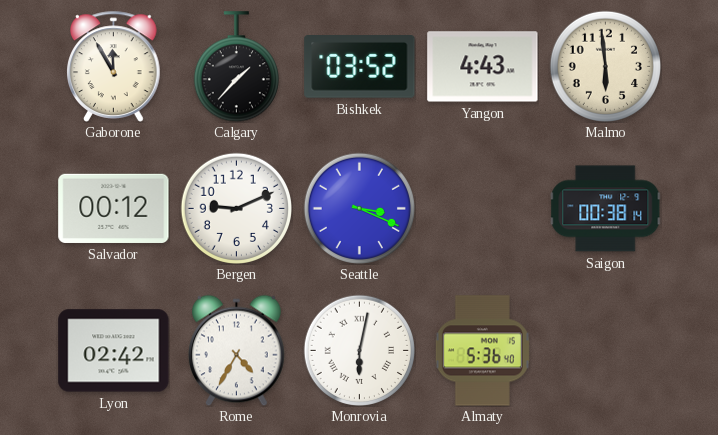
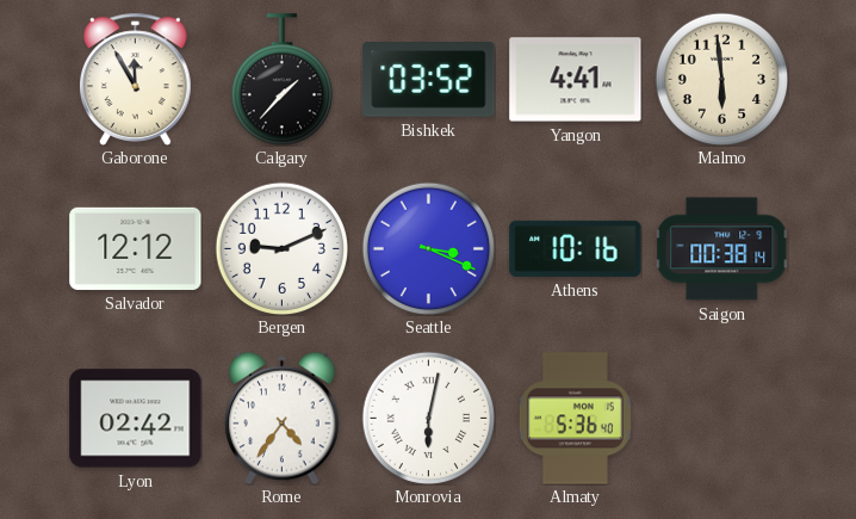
Yangon: 4:43 -> 4:41 (576, 80)
Salvador: 00:12 -> 12:12 (136, 248)
Athens: none -> 10:16 (576, 248)
Rome: 4:35 -> 4:36 (283, 418)
